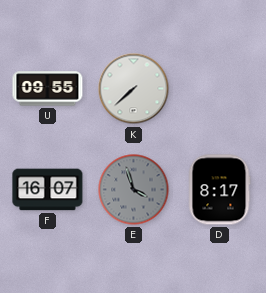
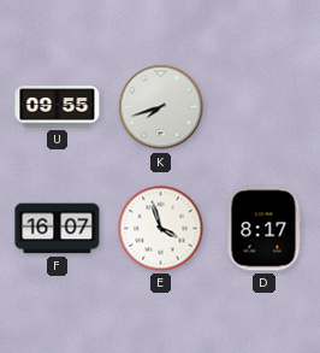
K: 7:38 -> 7:42 (161, 107)
E dial: grey -> white (161, 229)
